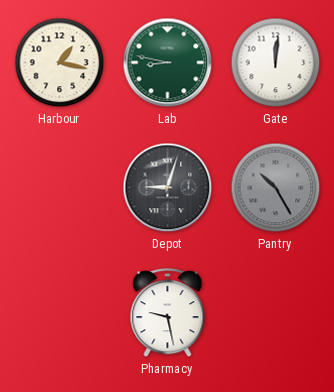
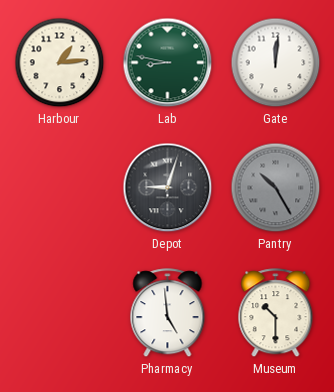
Harbour: 1:17 -> 1:14 (60, 63)
Pharmacy: 9:28 -> 4:59 (168, 313)
Museum: none -> 10:30 (276, 313)
